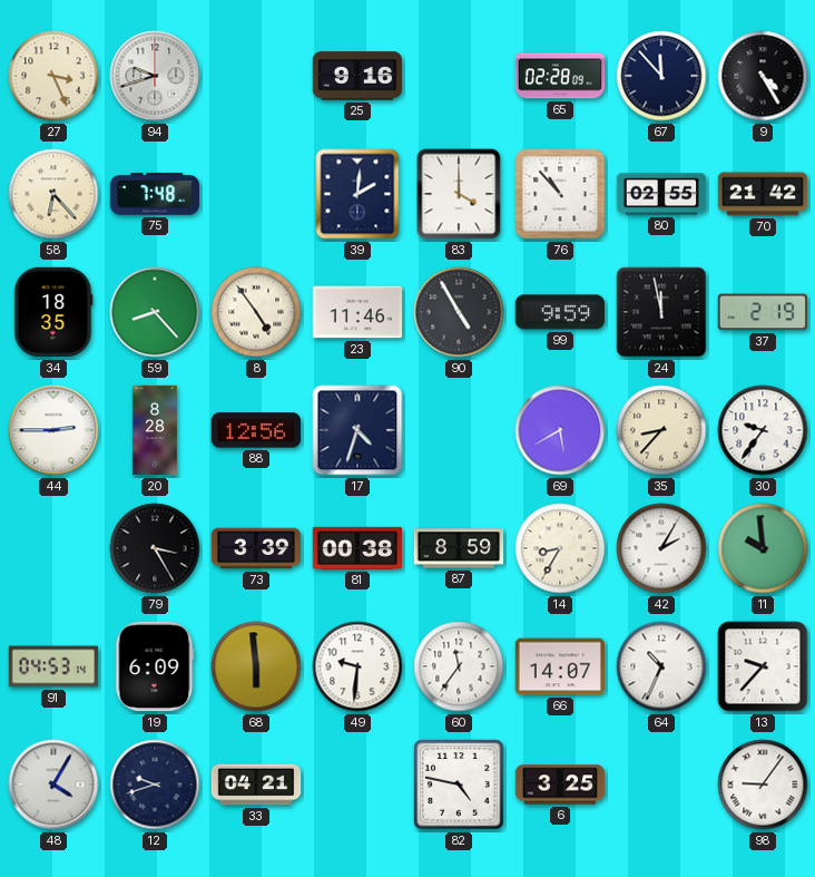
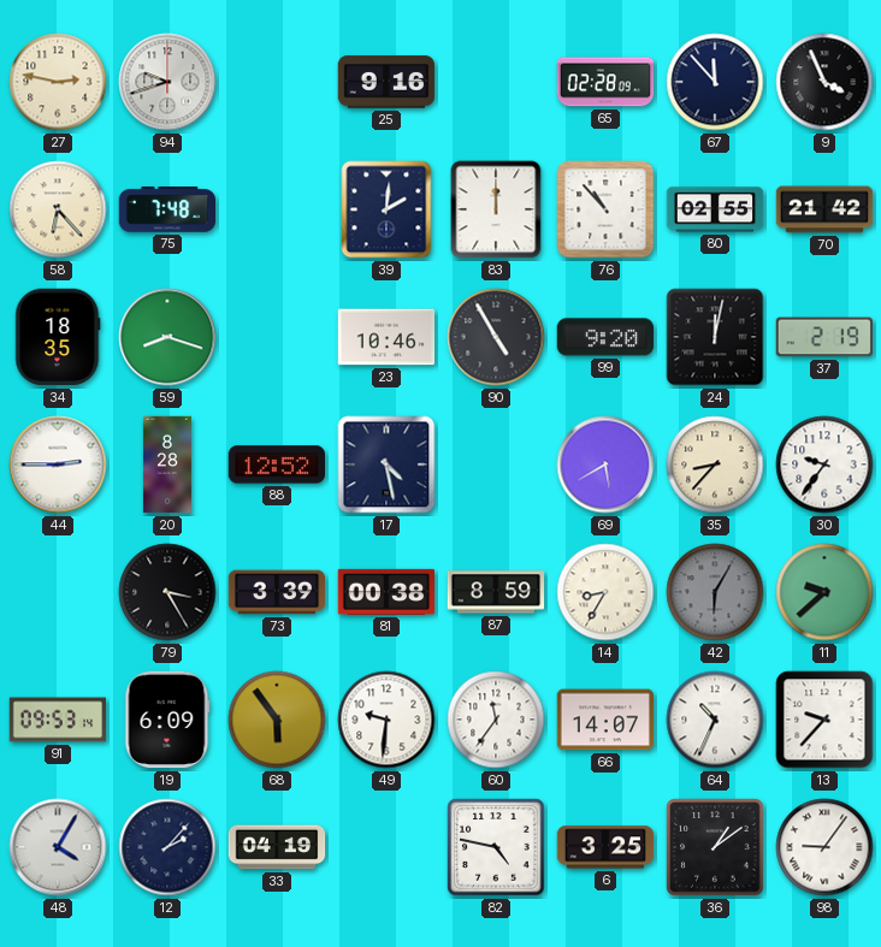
27: 3:26 -> 2:47 (58, 82)
9: 4:25 -> 3:56 (824, 82)
83: 4:00 -> 12:00 (496, 209)
59: 8:23 -> 8:18 (167, 337)
8: 4:54 -> none (256, 312)
23: 11:46 -> 10:46 (386, 337)
99: 9:59 -> 9:20 (605, 337)
24: 11:58 -> 12:02 (715, 337)
88: 12:56 -> 12:52 (277, 464)
17: 4:33 -> 4:28 (386, 464)
42: 2:05 -> 6:05 (715, 592)
42 dial: white -> grey (715, 592)
11: 9:59 -> 9:38 (824, 592)
91: 04:53 -> 09:53 (58, 720)
68: 5:59 -> 5:54 (277, 720)
12: 9:42 -> 2:07 (167, 847)
33: 04:21 -> 04:19 (277, 847)
36: none -> 1:09 (715, 847)
